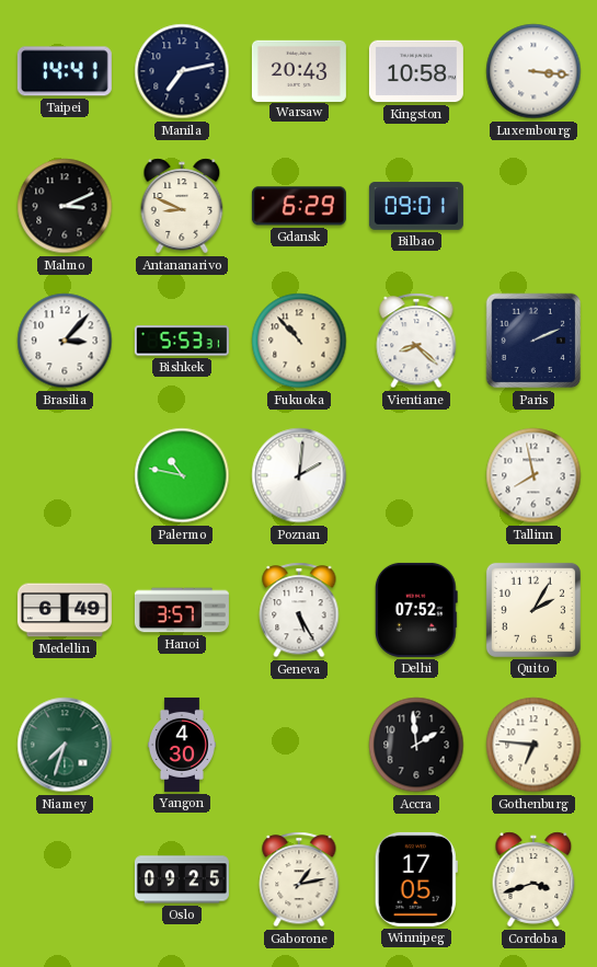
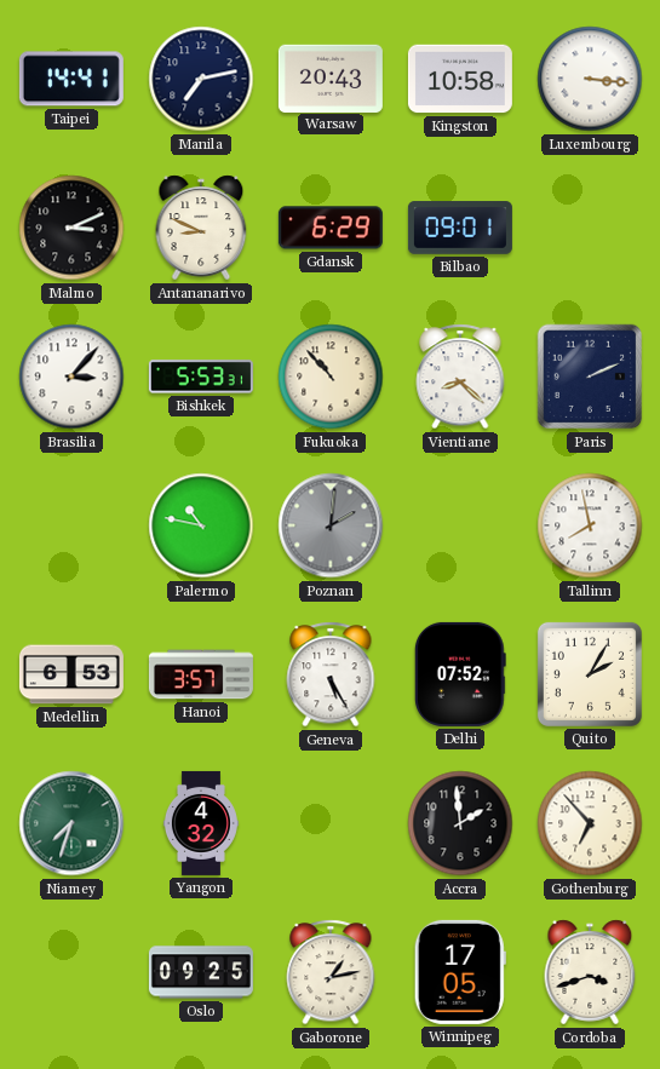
Poznan dial: white -> grey (331, 525)
Medellin: 6:49 -> 6:53 (71, 674)
Yangon: 4:30 -> 4:32 (201, 823)
Gothenburg: 6:46 -> 6:53 (590, 823)
